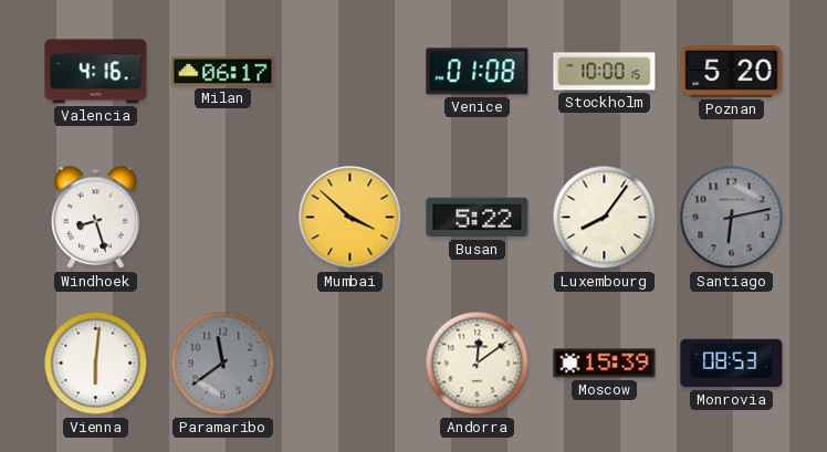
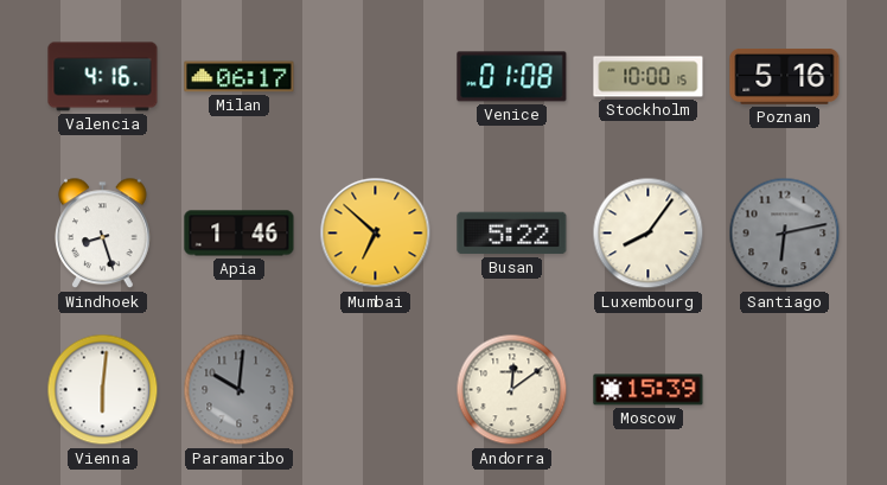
Poznan: 5:20 -> 5:16 (785, 77)
Apia: none -> 1:46 (240, 234)
Mumbai: 3:52 -> 6:52 (376, 234)
Paramaribo: 11:39 -> 10:01 (240, 390)
Monrovia: 08:53 -> none (732, 364)
